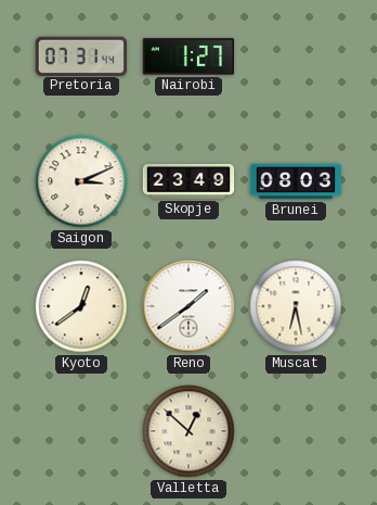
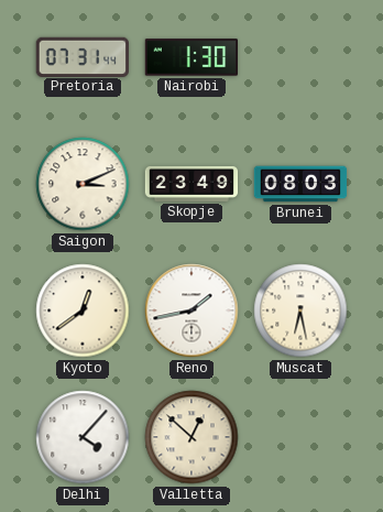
Nairobi: 1:27 -> 1:30 (191, 57)
Reno: 1:39 -> 1:43 (191, 311)
Delhi: none -> 4:07 (83, 437)
